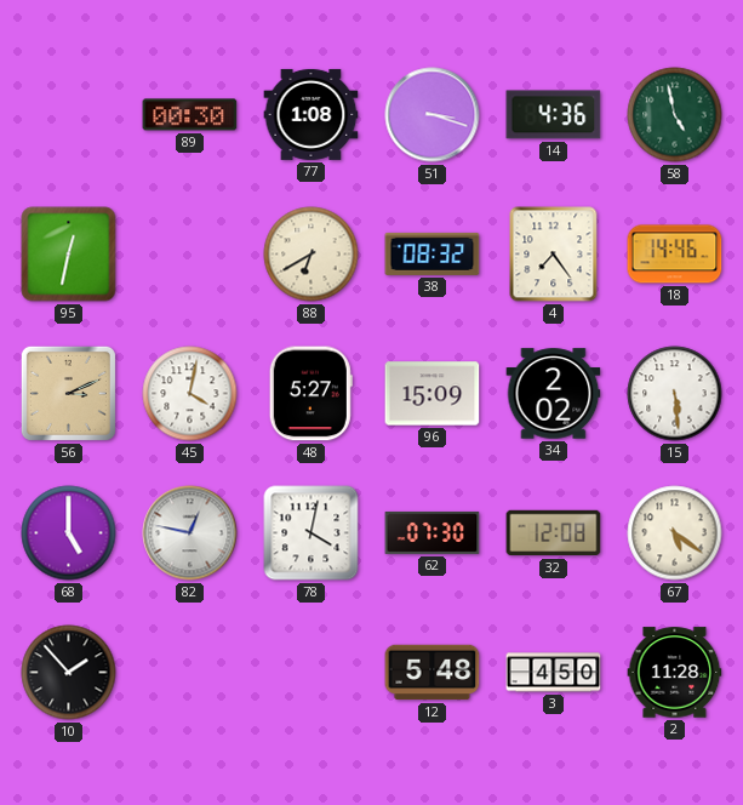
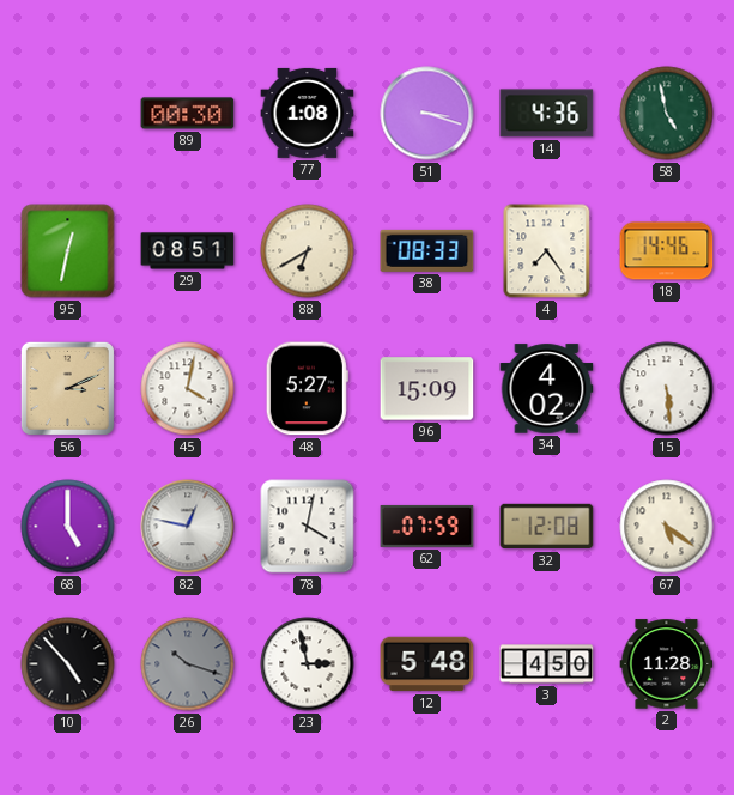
29: none -> 08:51 (188, 251)
38: 08:32 -> 08:33 (427, 250)
34: 2:02 -> 4:02 (547, 389)
62: 07:30 -> 07:59 (427, 526)
10: 1:53 -> 4:53 (68, 664)
26: none -> 10:18 (188, 664)
23: none -> 2:58 (308, 664)
